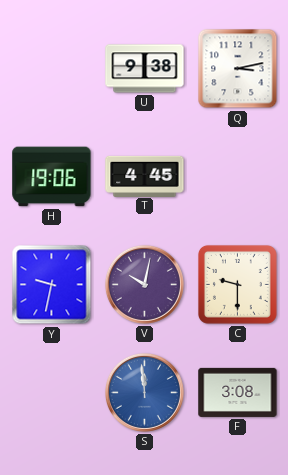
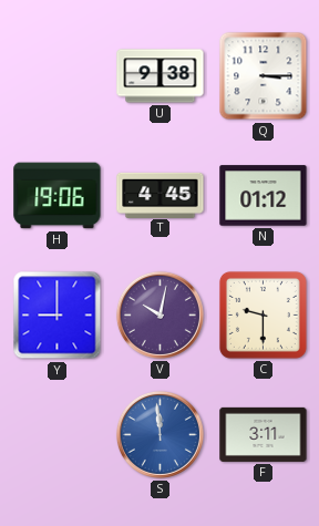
Q: 3:13 -> 3:15 (264, 76)
N: none -> 01:12 (264, 196)
Y: 9:32 -> 9:00 (58, 316)
F: 3:08 -> 3:11 (264, 434)
